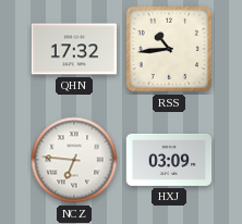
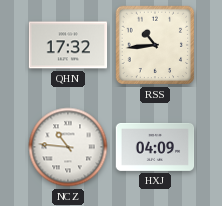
NCZ: 6:46 -> 10:46 (68, 147)
HXJ: 03:09 -> 04:09 (155, 147)
